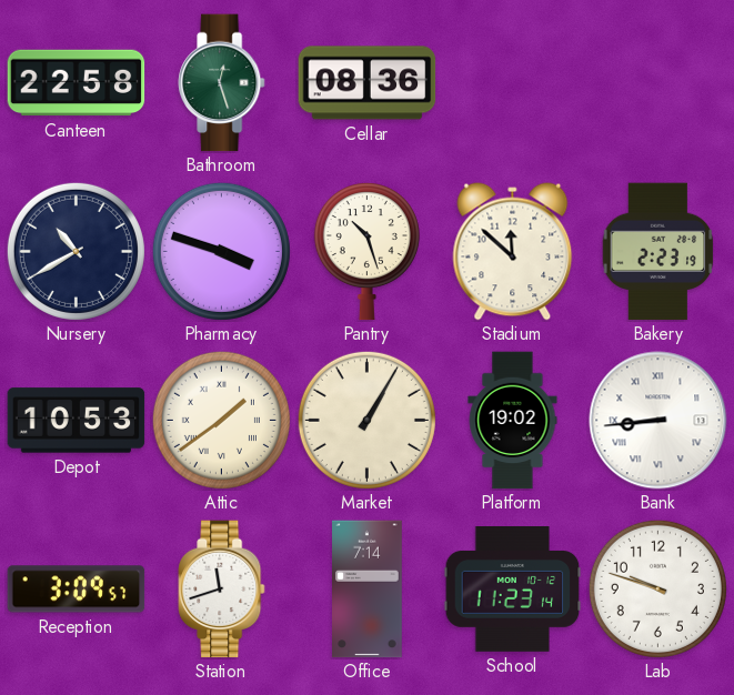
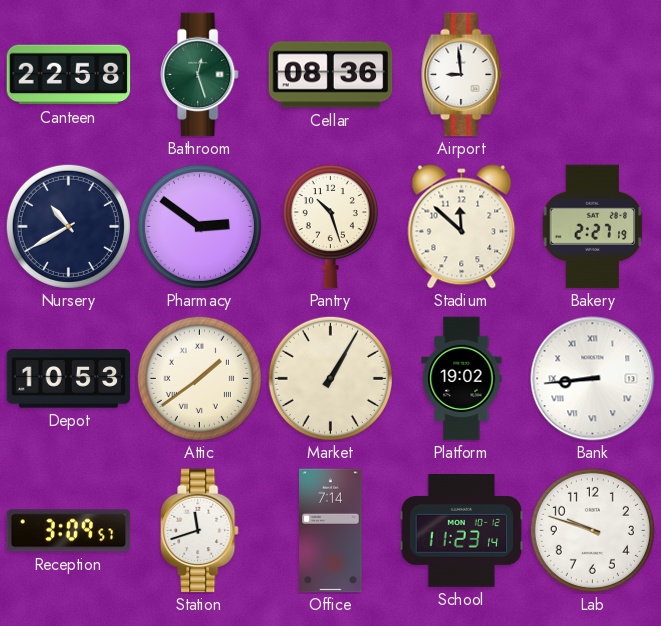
Airport: none -> 8:59 (462, 75)
Pharmacy: 3:48 -> 2:51 (199, 226)
Bakery: 2:23 -> 2:27 (593, 227)
